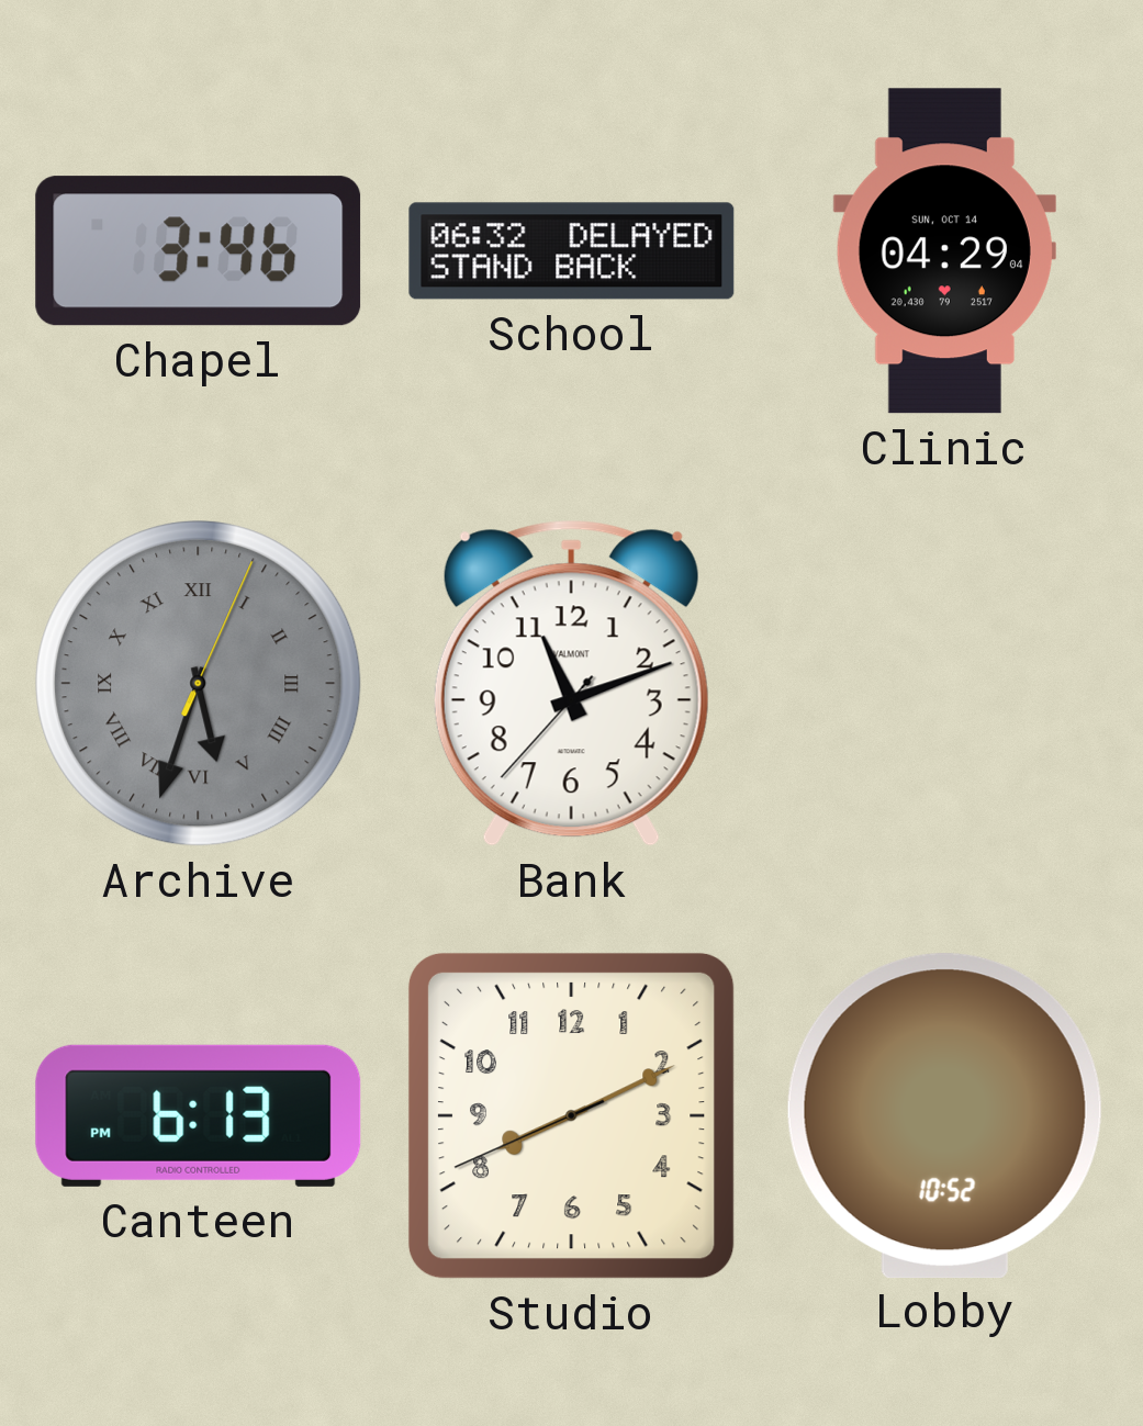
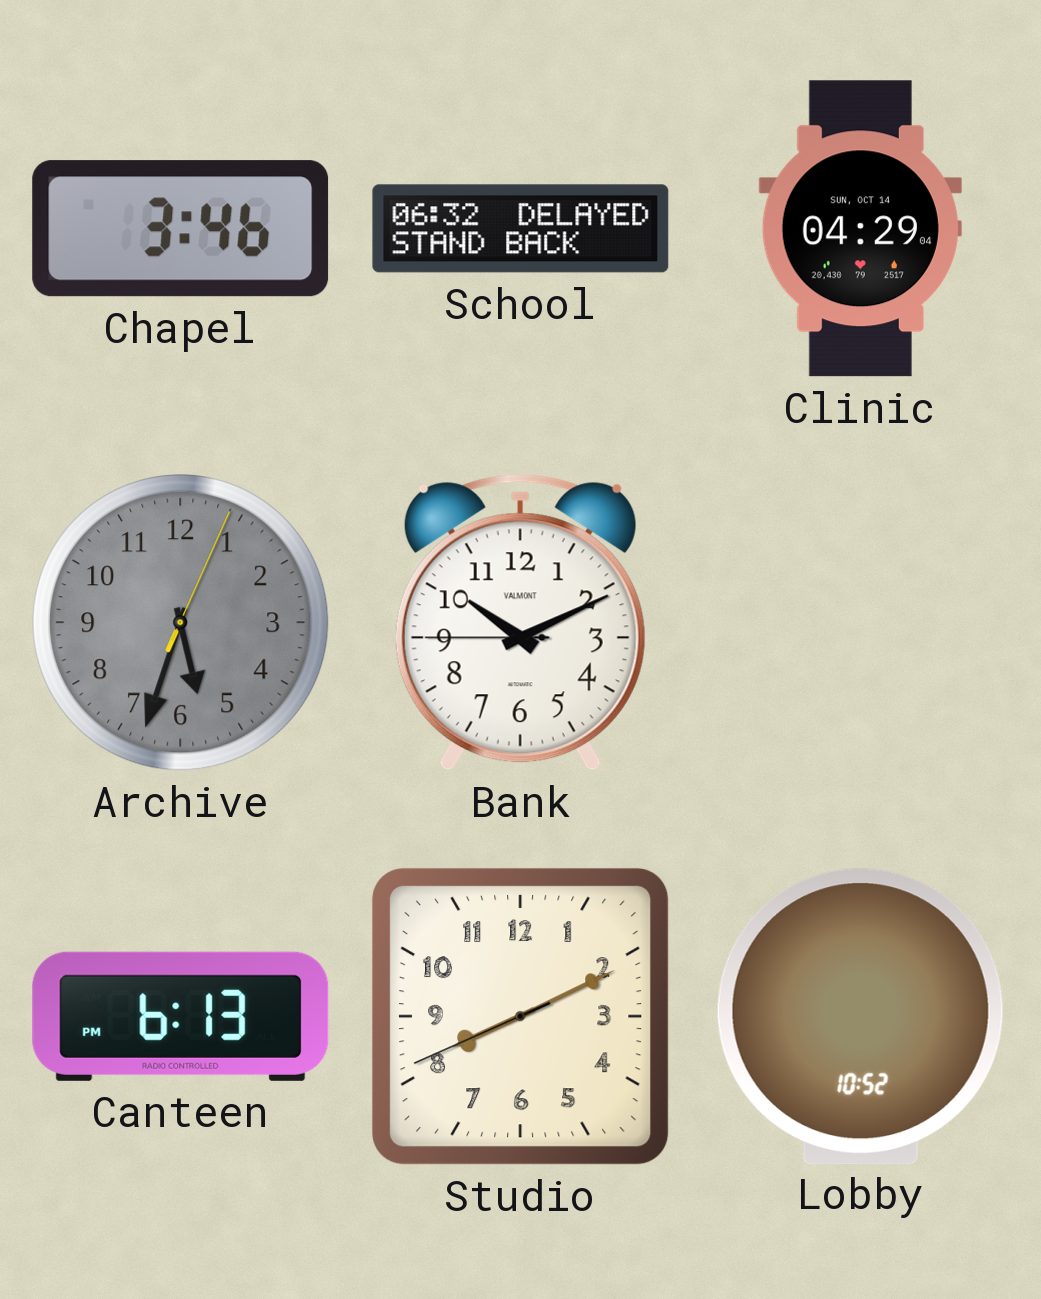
Archive numerals: Roman -> Arabic (181, 623)
Bank: 11:11 -> 10:10 (520, 622)
